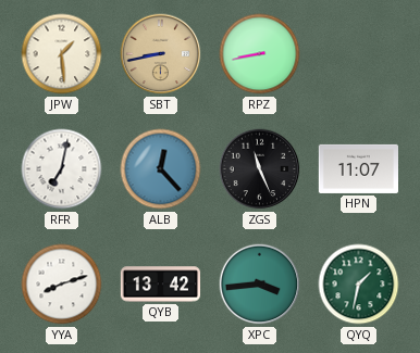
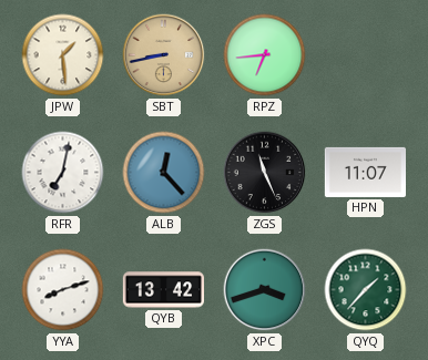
RPZ: 8:43 -> 6:44 (265, 55)
XPC: 3:44 -> 3:42 (265, 290)
QYQ: 1:32 -> 1:37 (366, 290)
